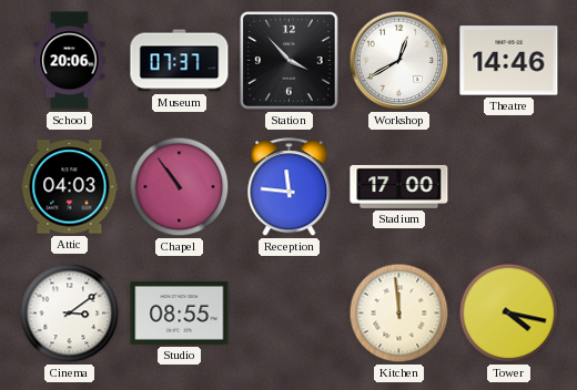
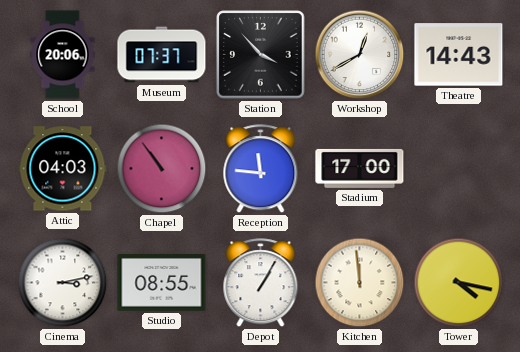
Theatre: 14:46 -> 14:43 (459, 55)
Cinema: 3:09 -> 3:13 (63, 283)
Depot: none -> 1:05 (261, 283)
